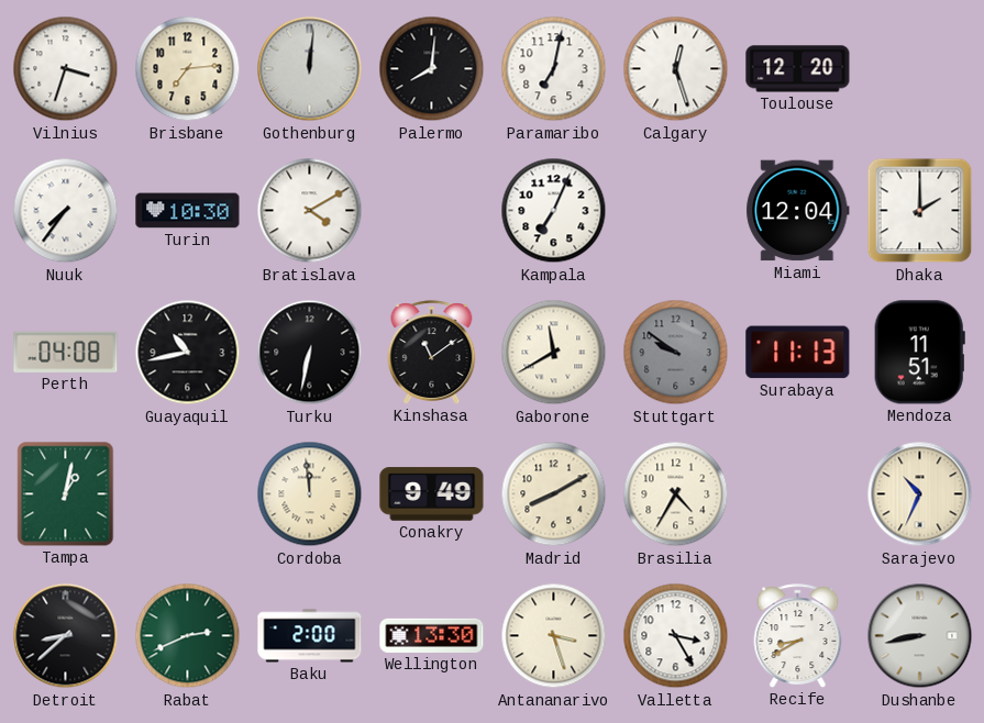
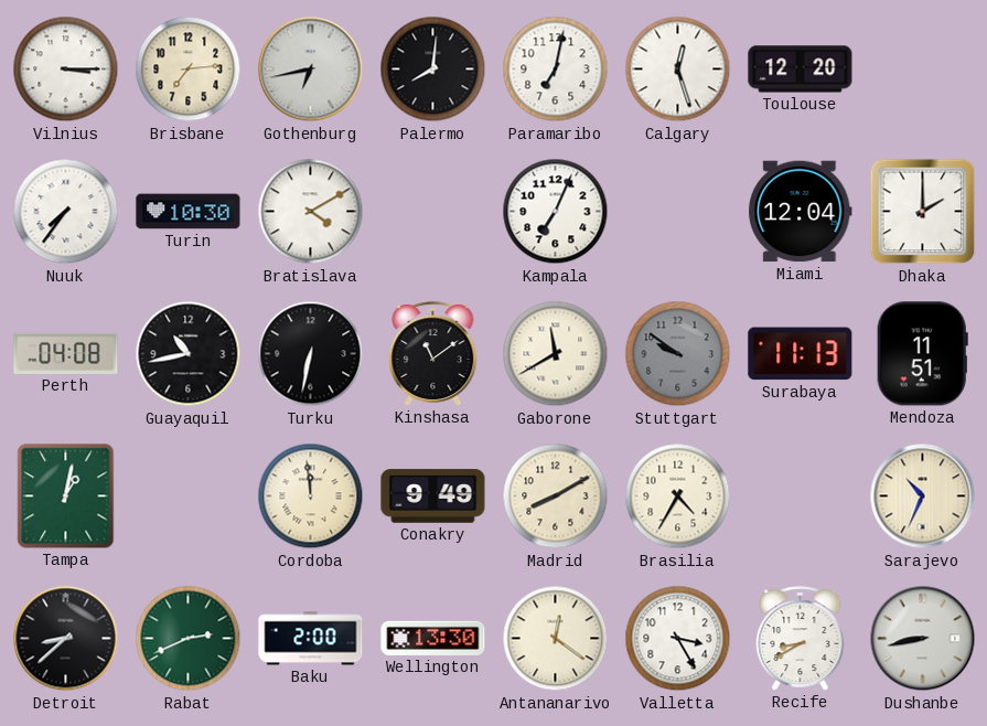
Vilnius: 3:33 -> 3:15 (66, 70)
Gothenburg: 12:01 -> 6:43 (311, 70)
Antananarivo: 3:27 -> 12:21 (556, 639)
